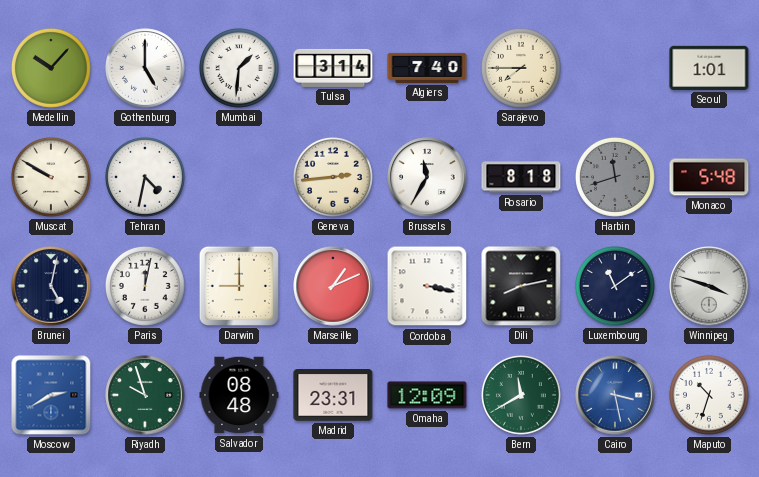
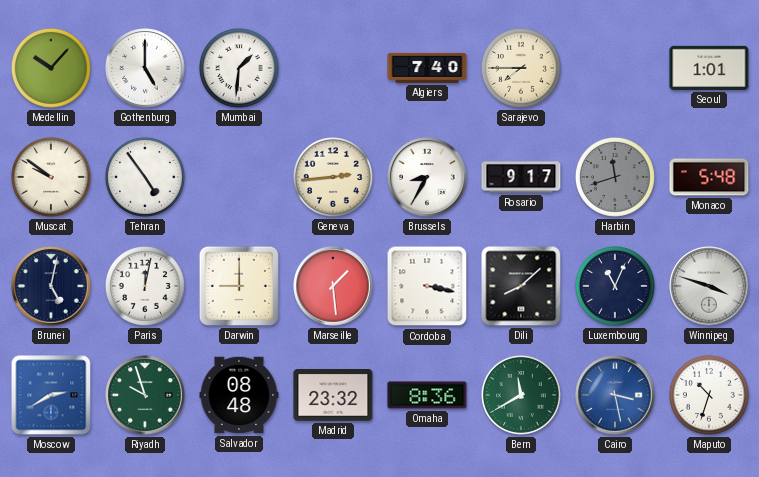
Tulsa: 3:14 -> none (333, 68)
Muscat: 9:50 -> 9:51 (51, 177)
Tehran: 4:32 -> 4:54 (145, 177)
Brussels: 11:35 -> 8:35 (427, 177)
Rosario: 8:18 -> 9:17 (521, 177)
Marseille: 1:11 -> 1:29 (333, 286)
Dili: 8:13 -> 8:08 (521, 286)
Luxembourg: 11:09 -> 11:04 (615, 286)
Madrid: 23:31 -> 23:32 (333, 396)
Omaha: 12:09 -> 8:36 (427, 395)
